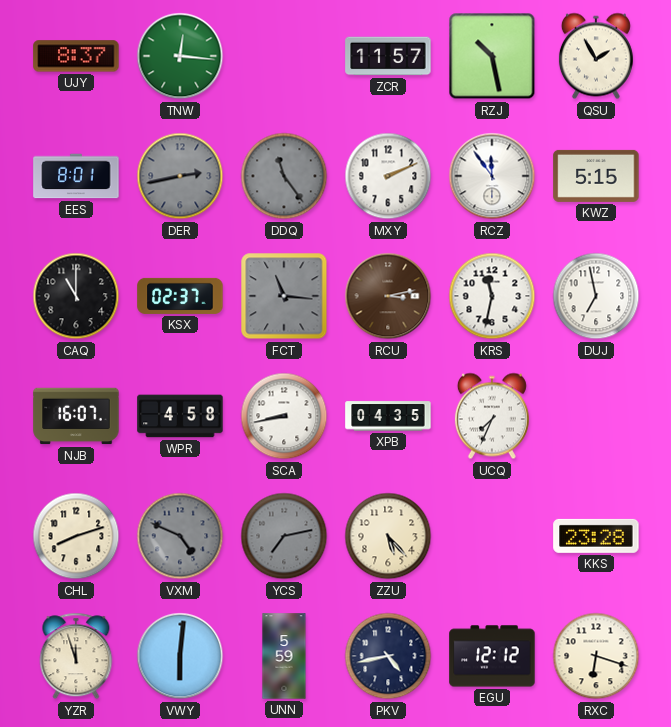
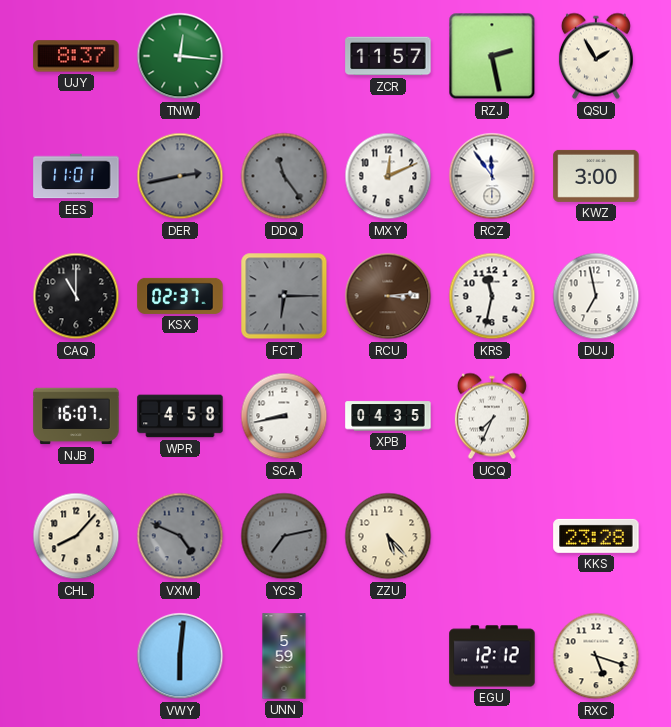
RZJ: 10:28 -> 2:28 (492, 56)
EES: 8:01 -> 11:01 (76, 176)
MXY: 2:11 -> 12:11 (388, 176)
KWZ: 5:15 -> 3:00 (596, 176)
FCT: 11:16 -> 6:15 (284, 296)
RCU: 3:13 -> 3:14 (388, 296)
CHL: 8:12 -> 8:07 (76, 536)
YZR: 11:57 -> none (76, 656)
PKV: 4:43 -> none (388, 656)
RXC: 6:18 -> 5:18 (596, 656)
